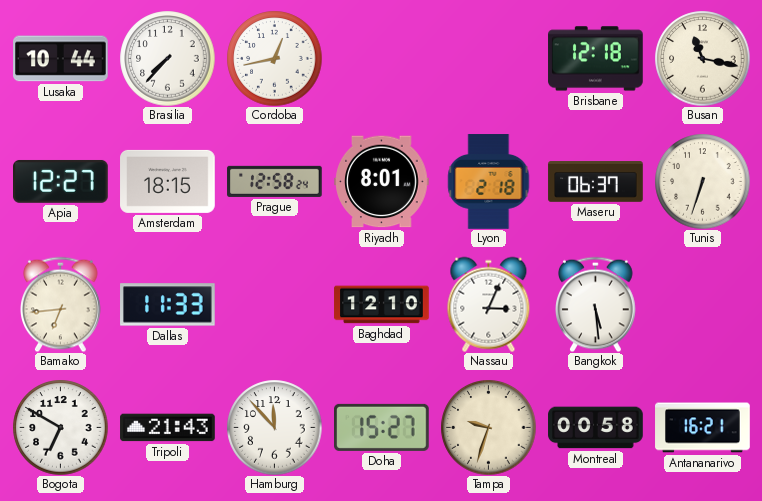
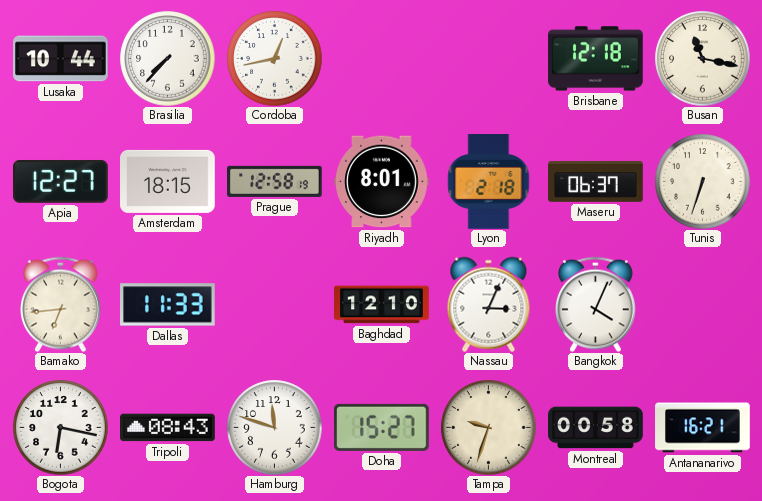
Prague: 12:58:24 -> 12:58:19 (275, 181)
Bangkok: 5:29 -> 4:04 (596, 304)
Bogota: 6:50 -> 6:17 (60, 427)
Tripoli: 21:43 -> 08:43 (168, 428)
Hamburg: 11:53 -> 11:48 (274, 427)
